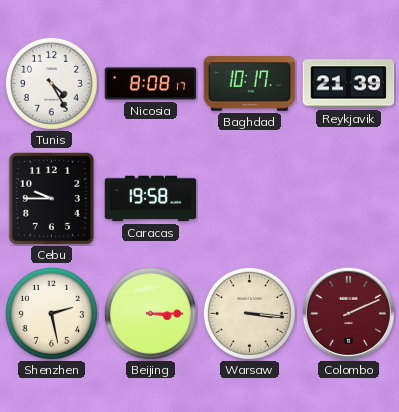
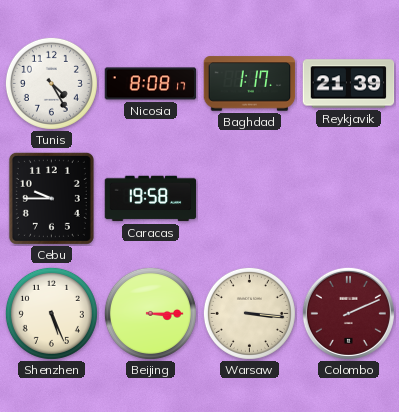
Baghdad: 10:17 -> 1:17 (250, 84)
Shenzhen: 2:28 -> 5:26 (51, 313)
